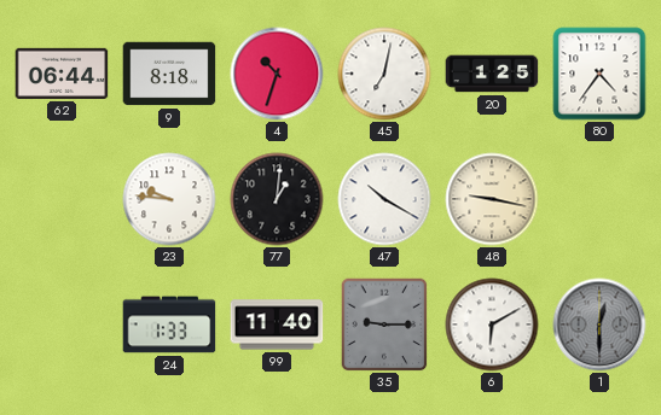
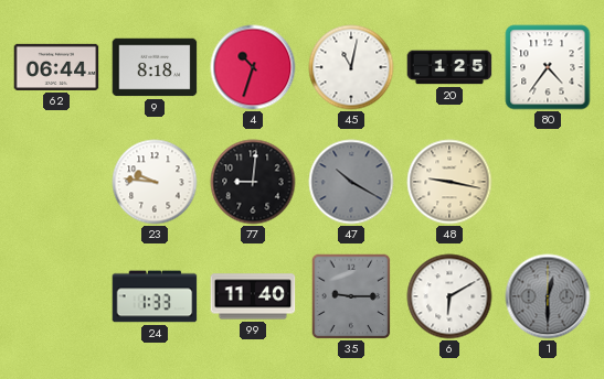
45: 7:02 -> 11:02 (351, 67)
77: 1:01 -> 9:01 (253, 182)
47 dial: white -> grey (351, 182)
